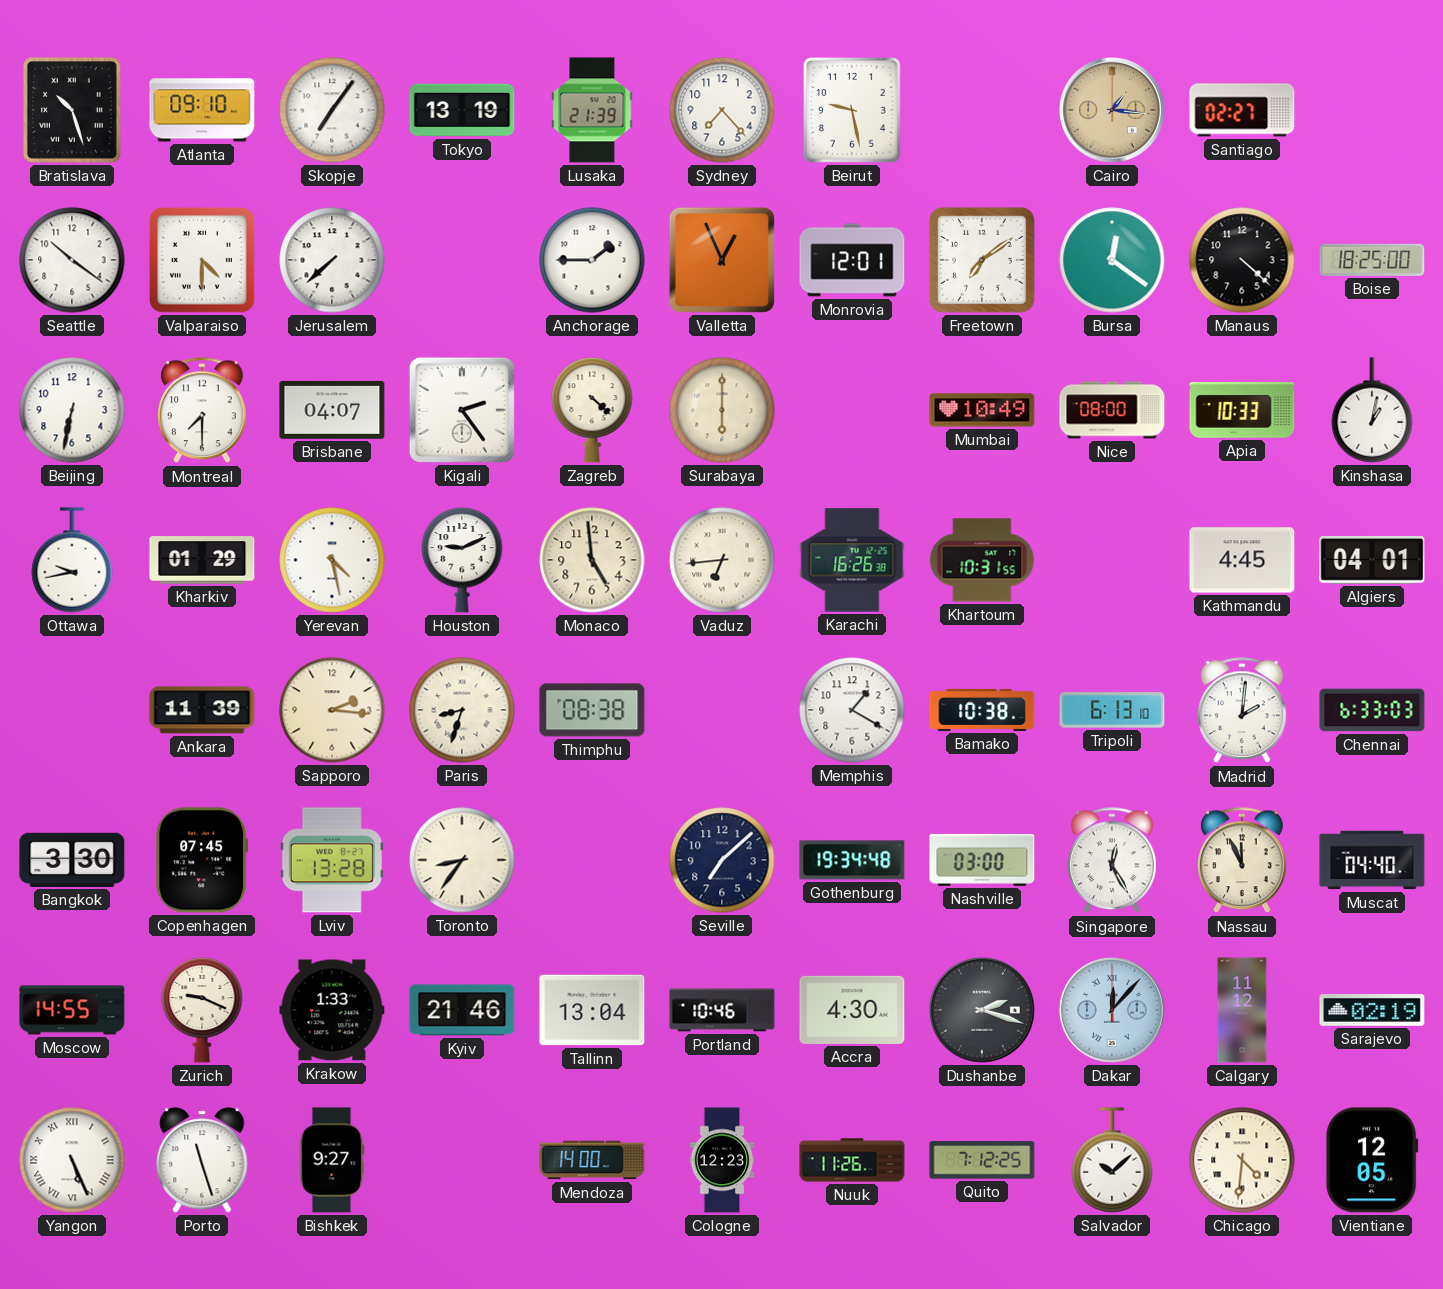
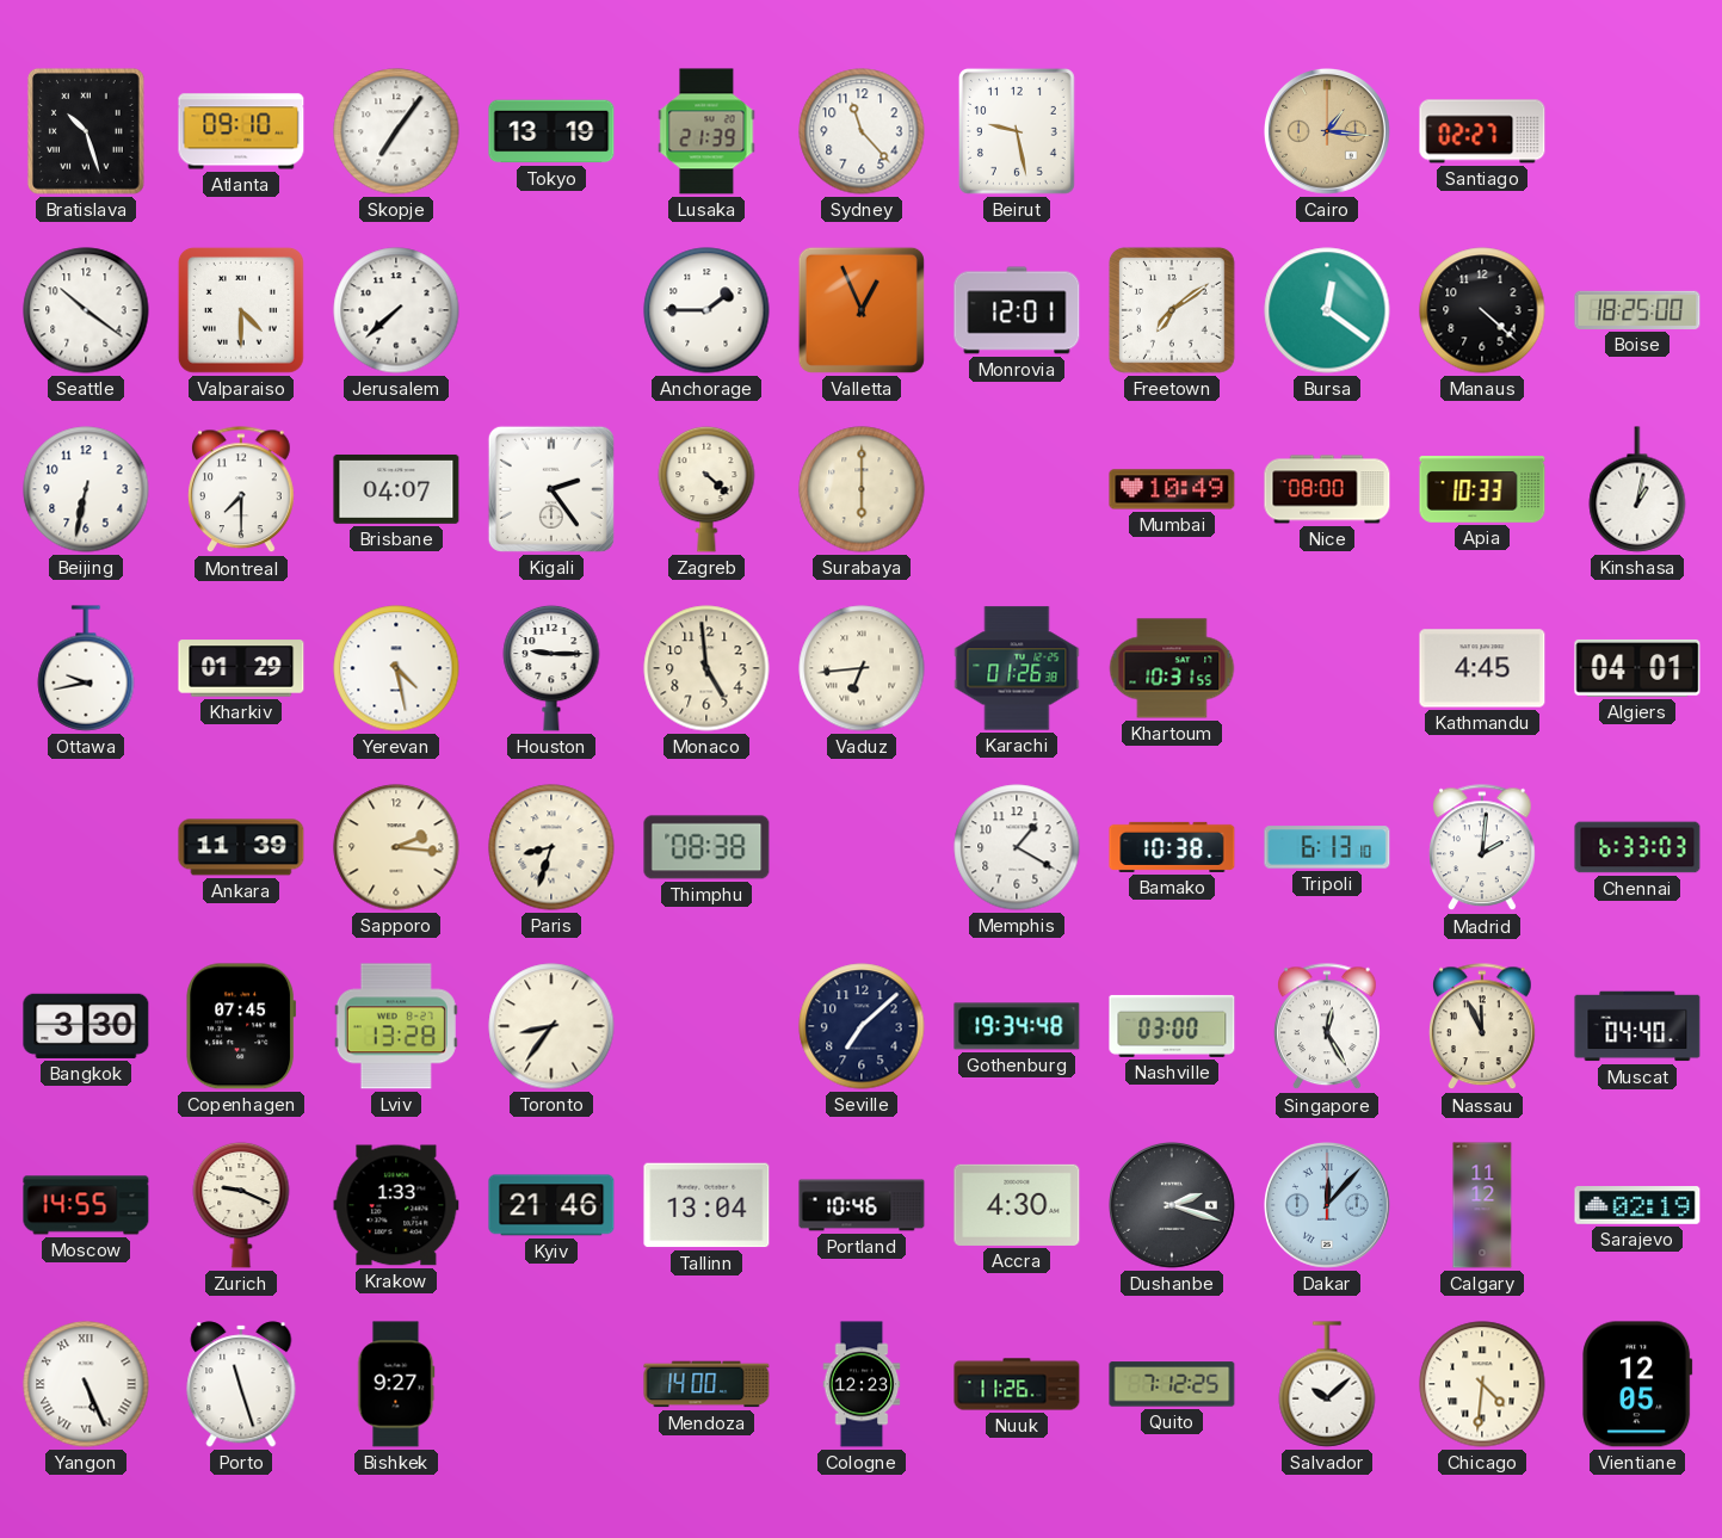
Sydney: 7:23 -> 11:23 (862, 131)
Houston: 9:11 -> 9:15 (551, 668)
Karachi: 16:26 -> 01:26 (1017, 668)
